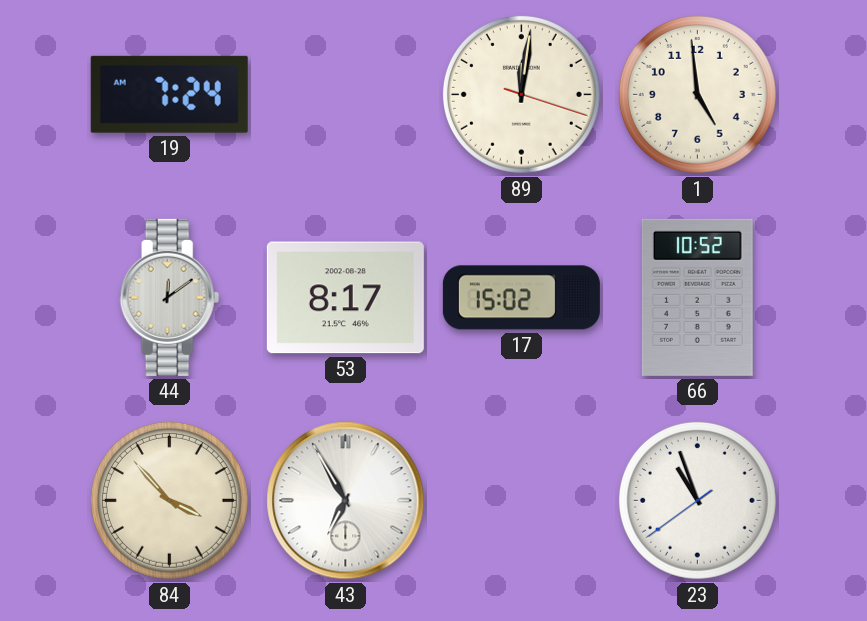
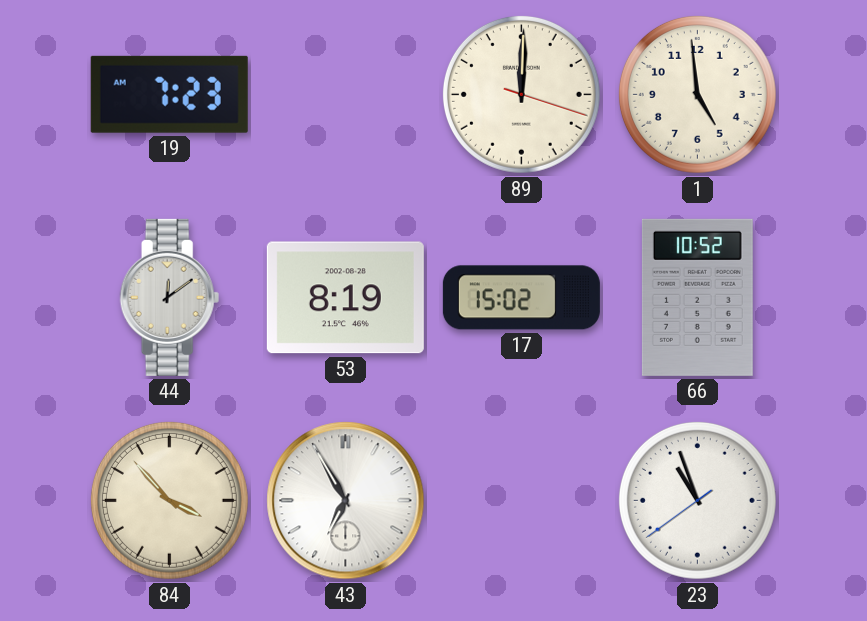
19: 7:24 -> 7:23 (169, 94)
89: 12:01 -> 12:00 (521, 94)
53: 8:17 -> 8:19 (345, 298)
